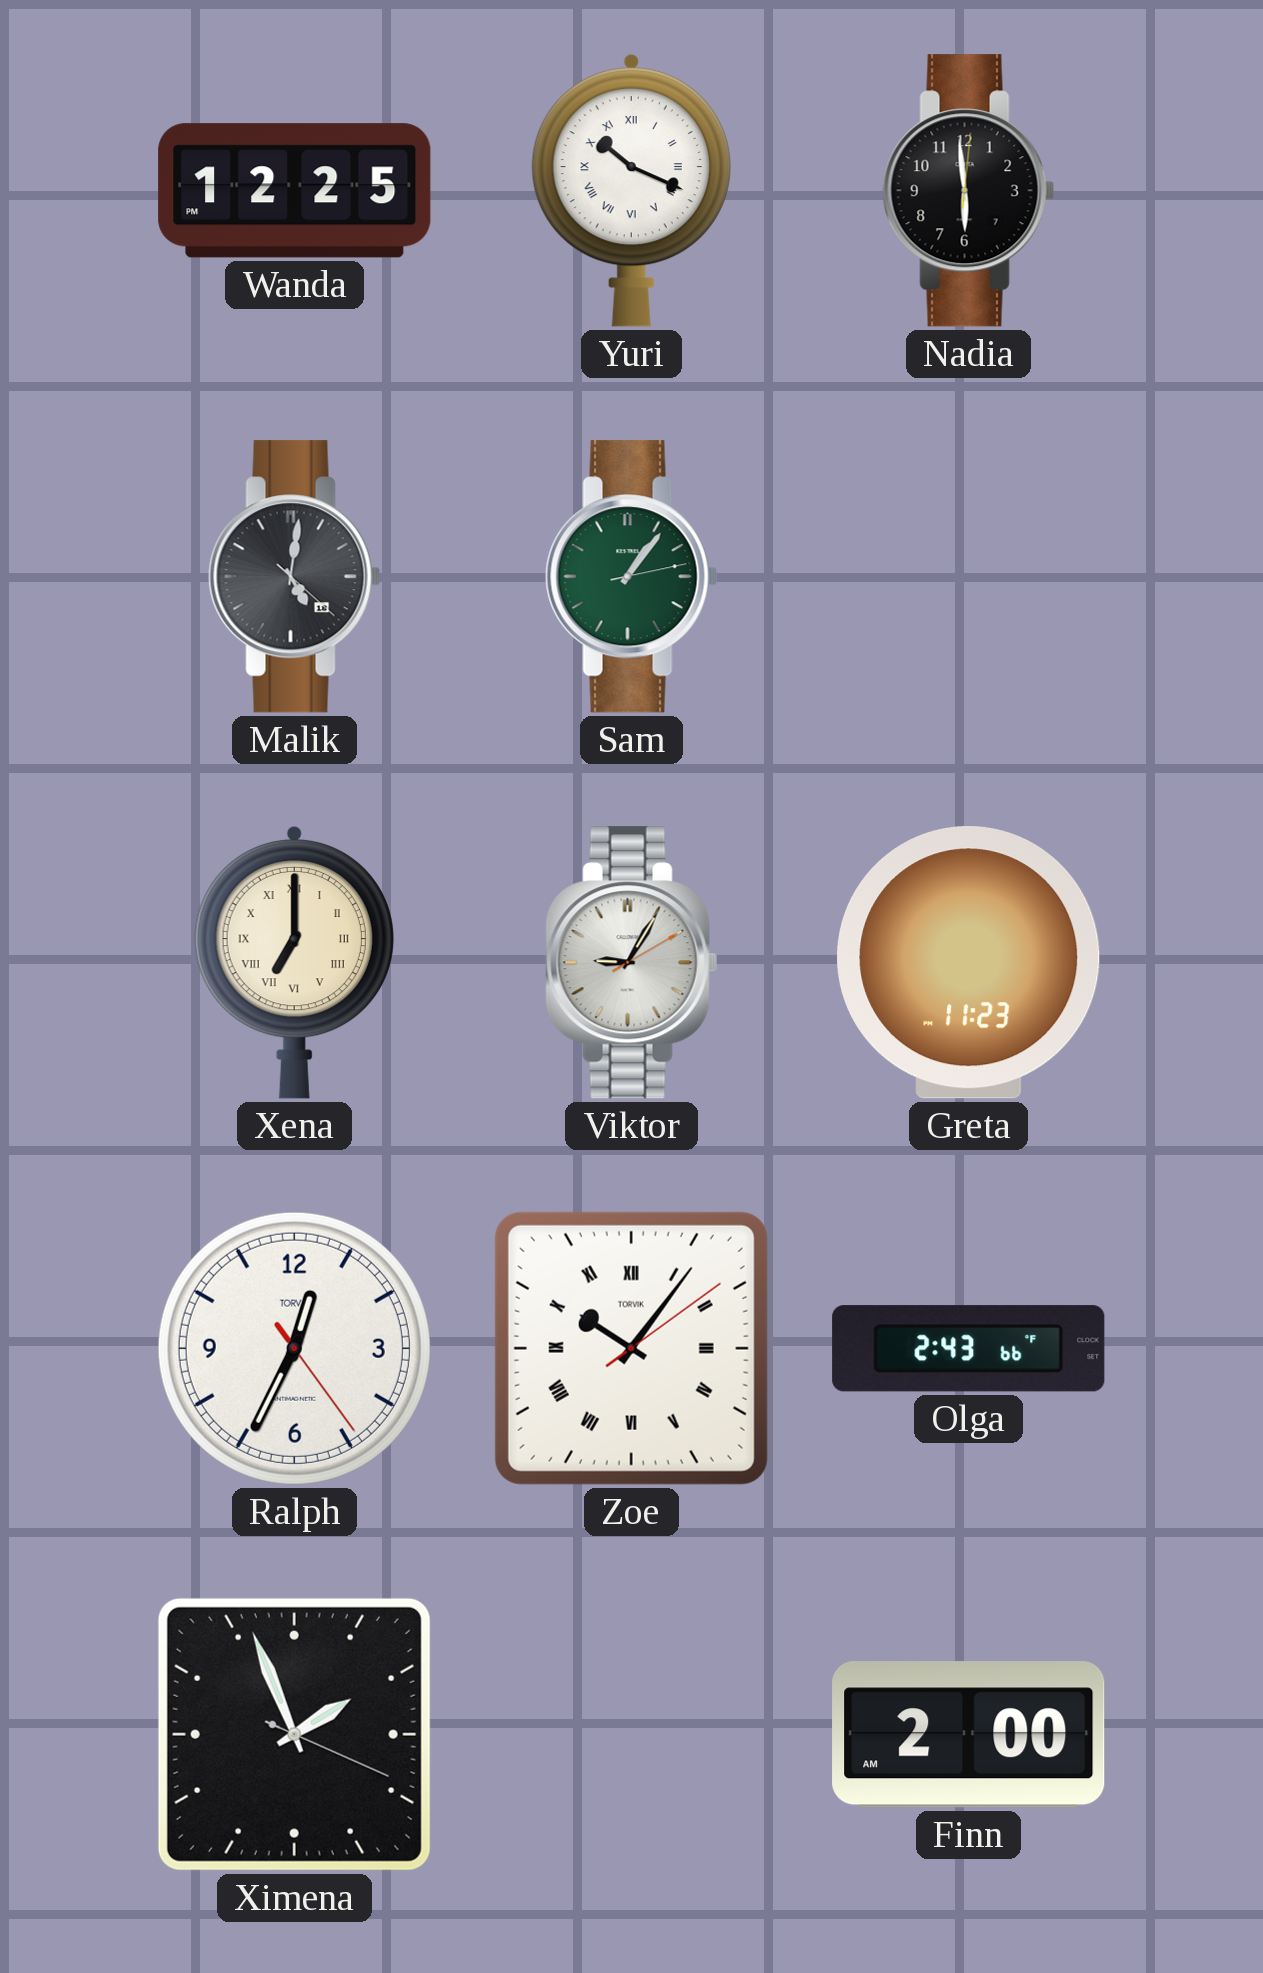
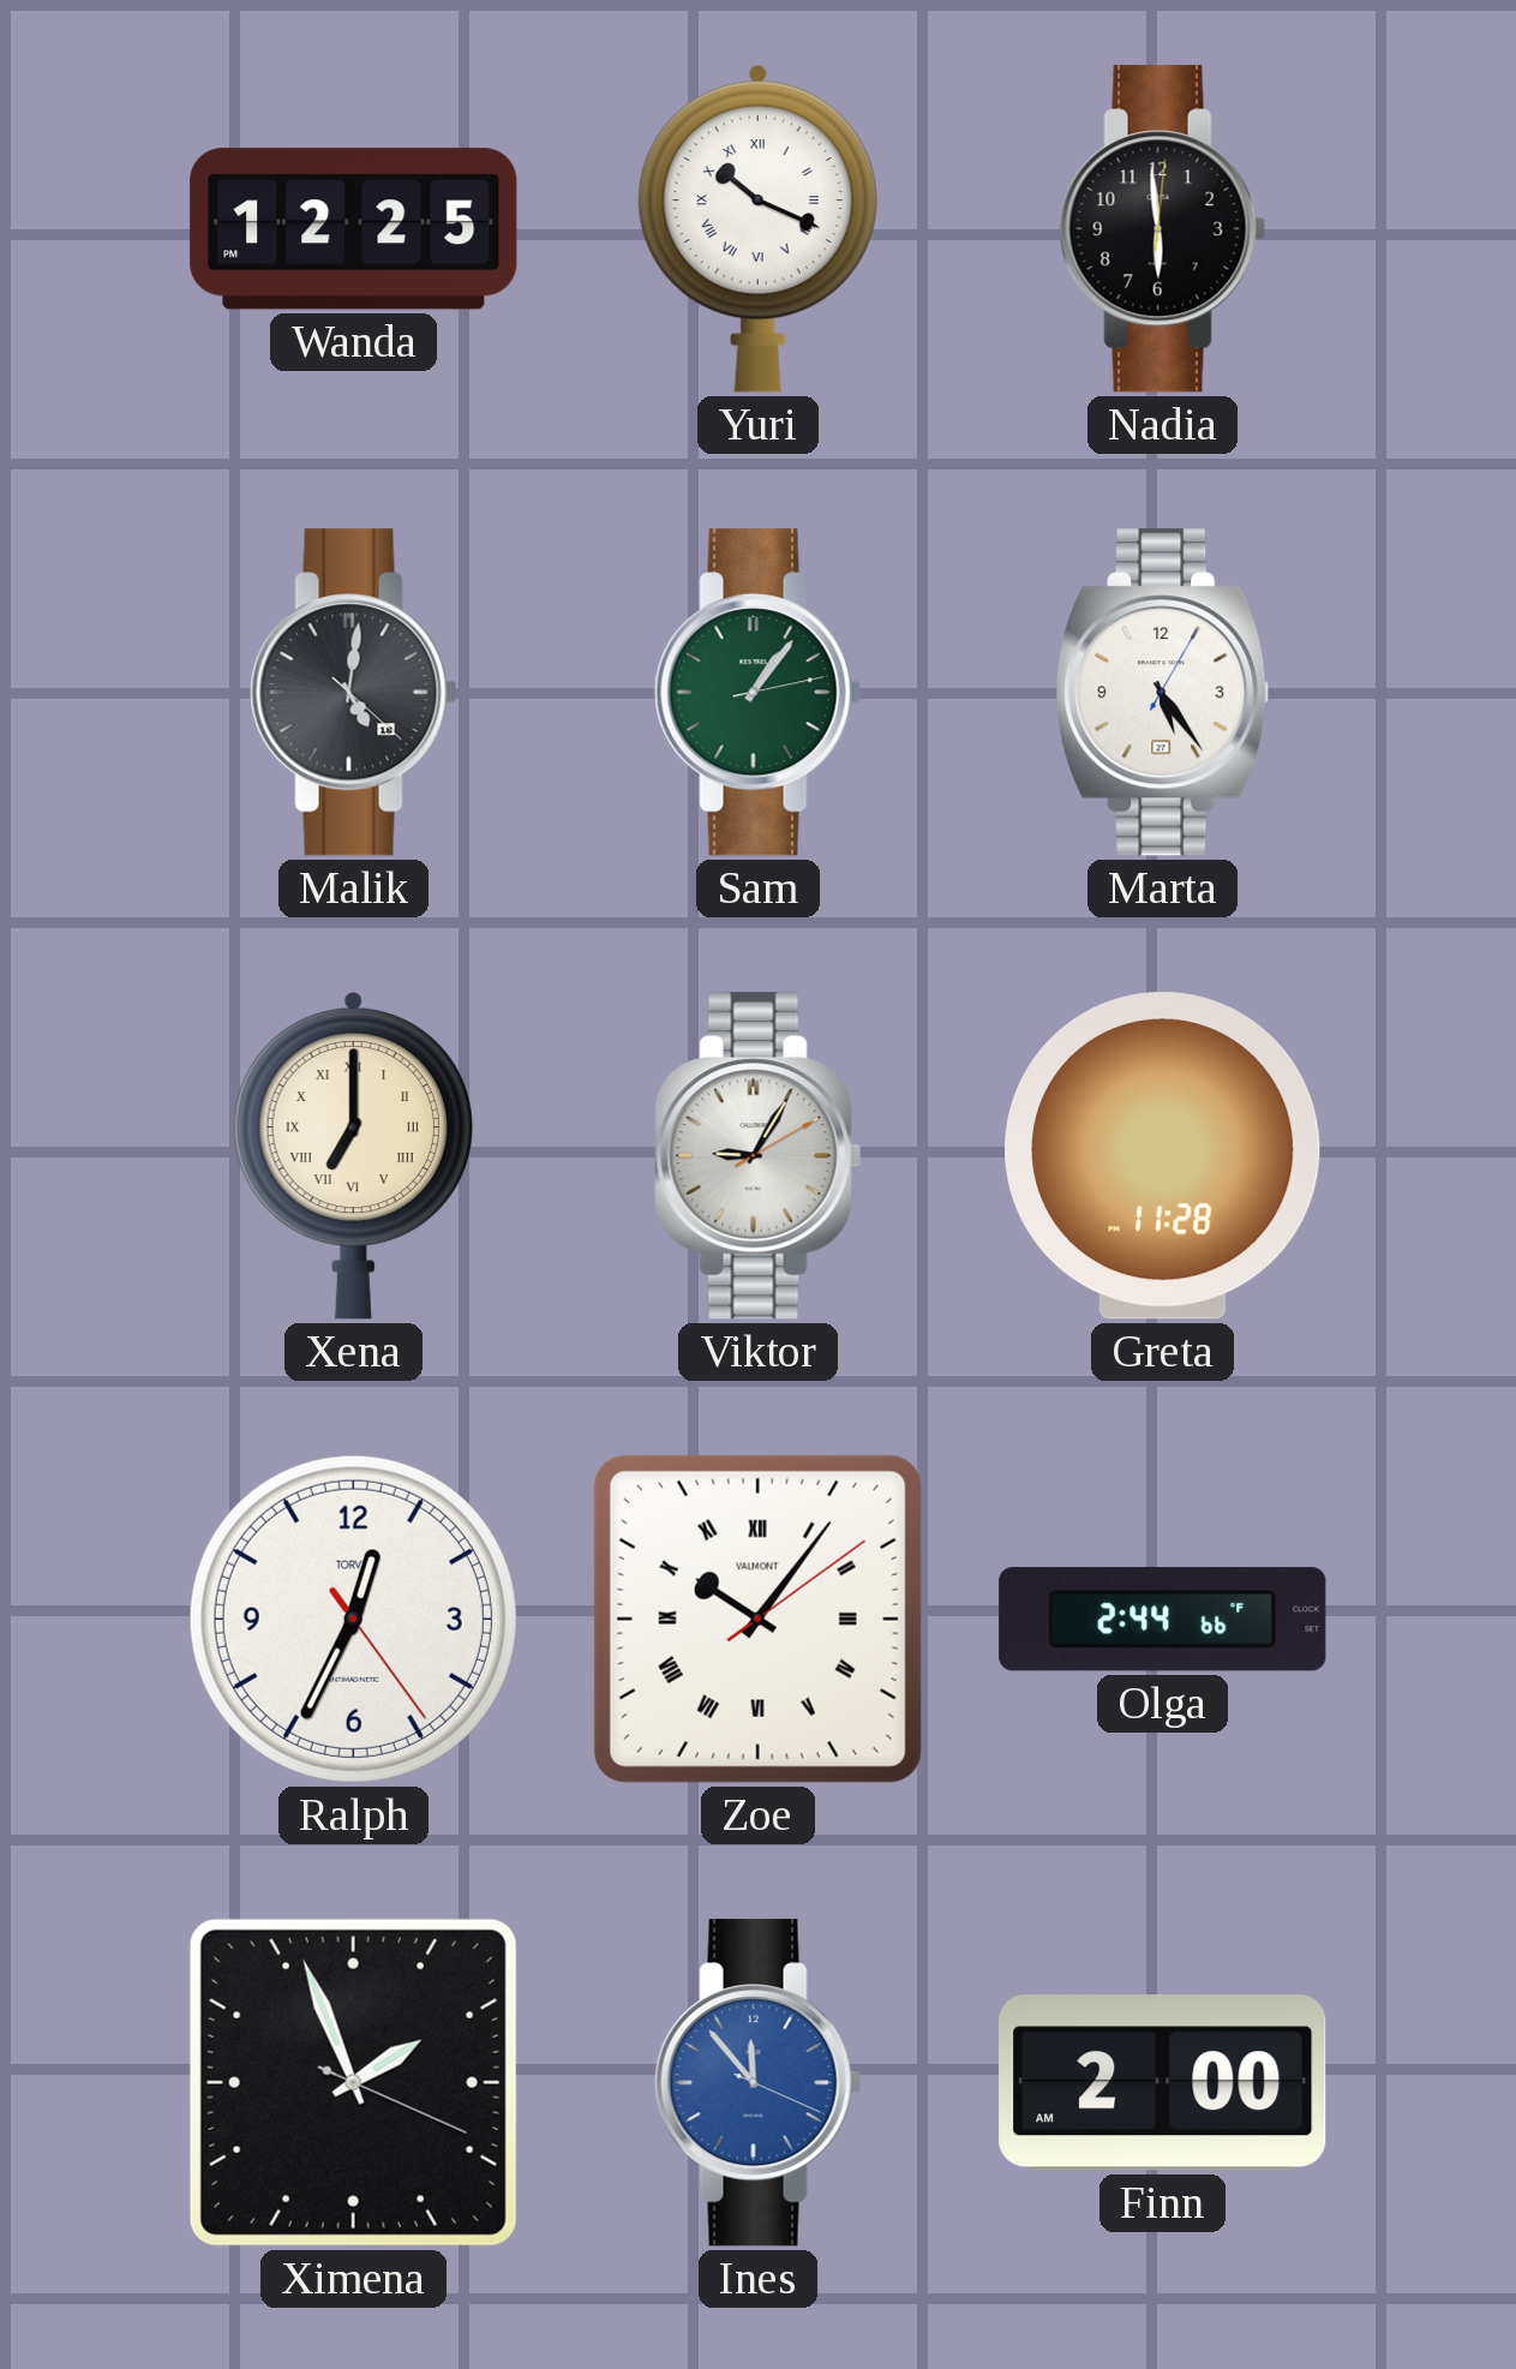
Marta: none -> 5:24 (1163, 693)
Greta: 11:23 -> 11:28 (1163, 1156)
Zoe brand: TORVIK -> VALMONT (757, 1619)
Olga: 2:43 -> 2:44 (1163, 1620)
Ines: none -> 11:53 (759, 2083)
